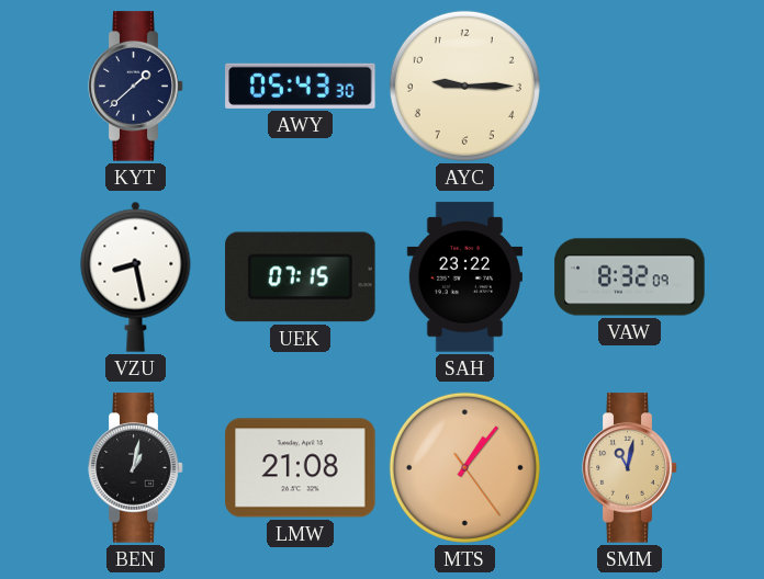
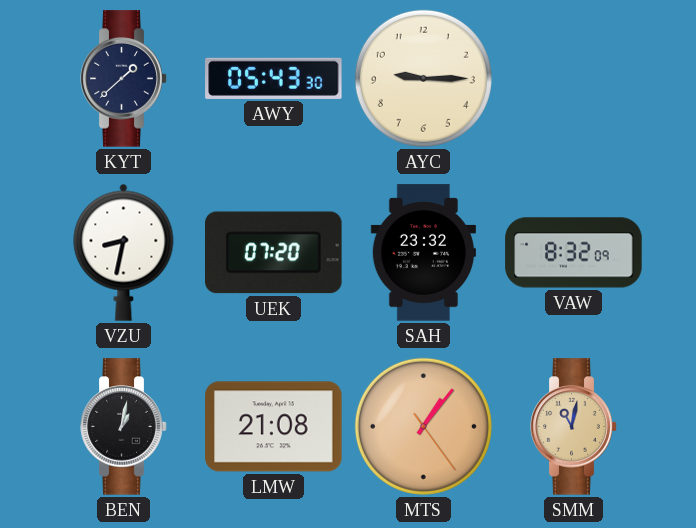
VZU: 8:28 -> 8:32 (124, 252)
UEK: 07:15 -> 07:20 (274, 253)
SAH: 23:22 -> 23:32 (423, 253)
